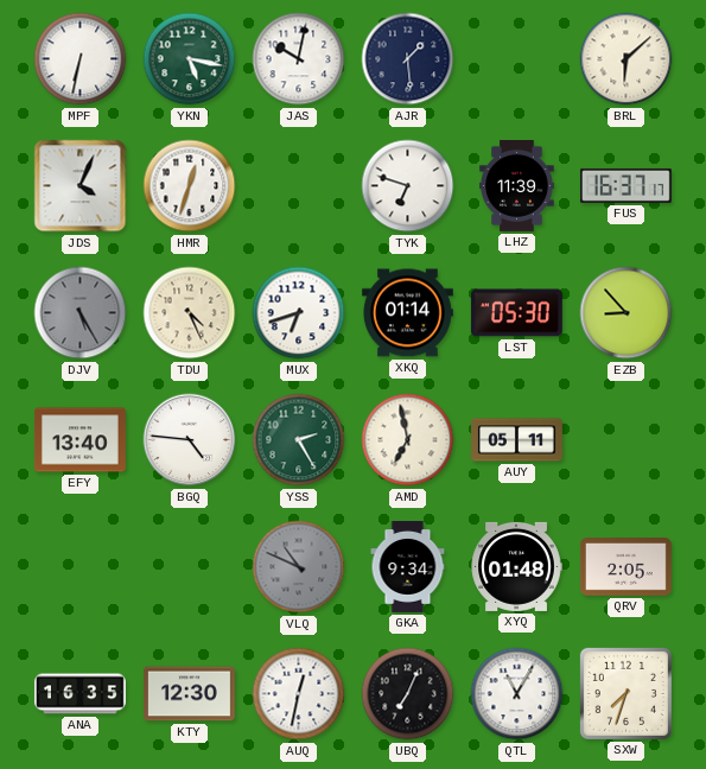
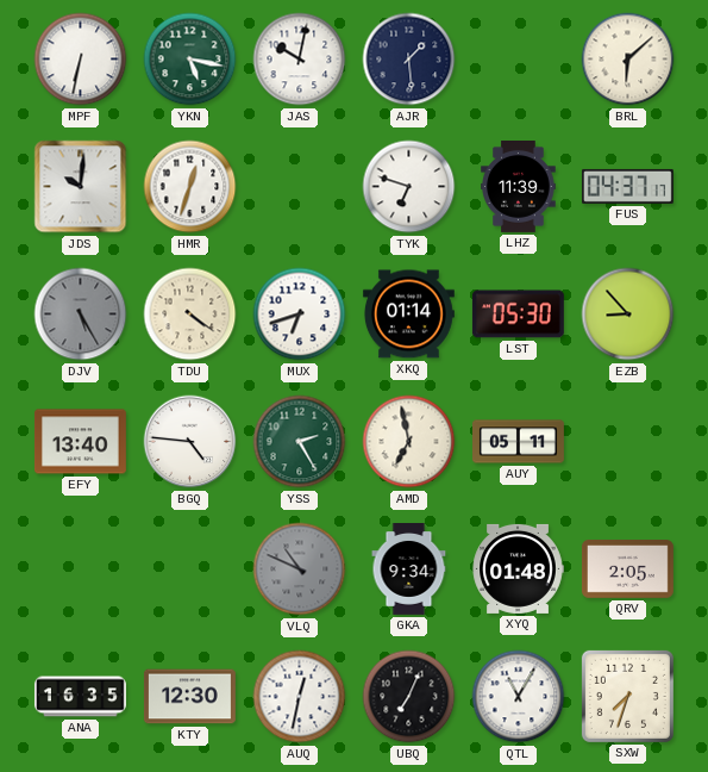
JDS: 4:04 -> 10:01 (81, 187)
FUS: 16:37 -> 04:37 (627, 186)
TDU: 4:26 -> 4:21 (190, 315)
